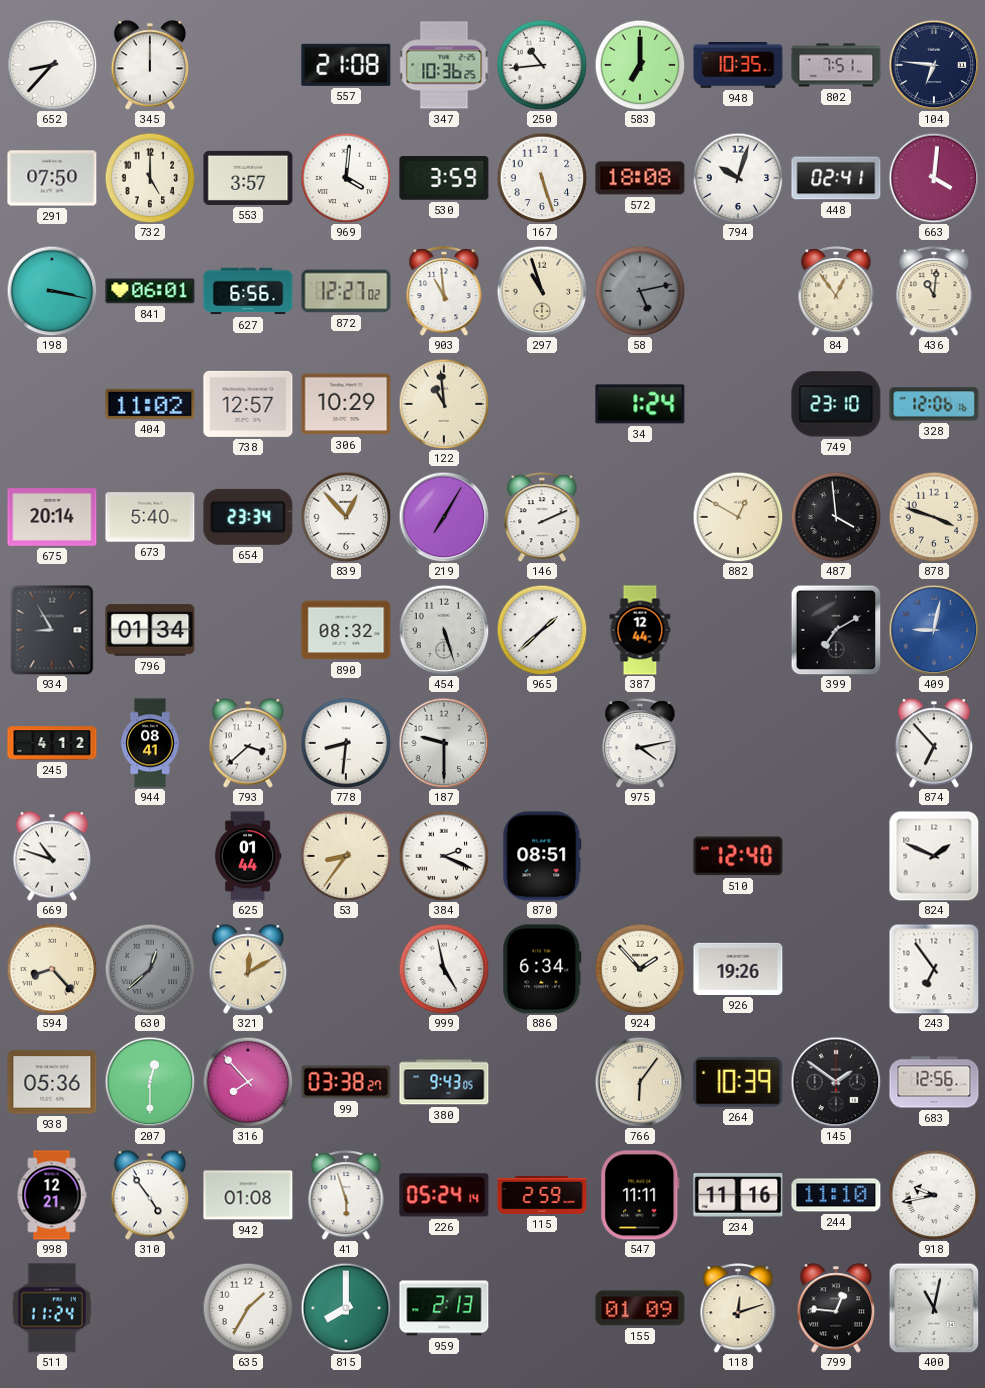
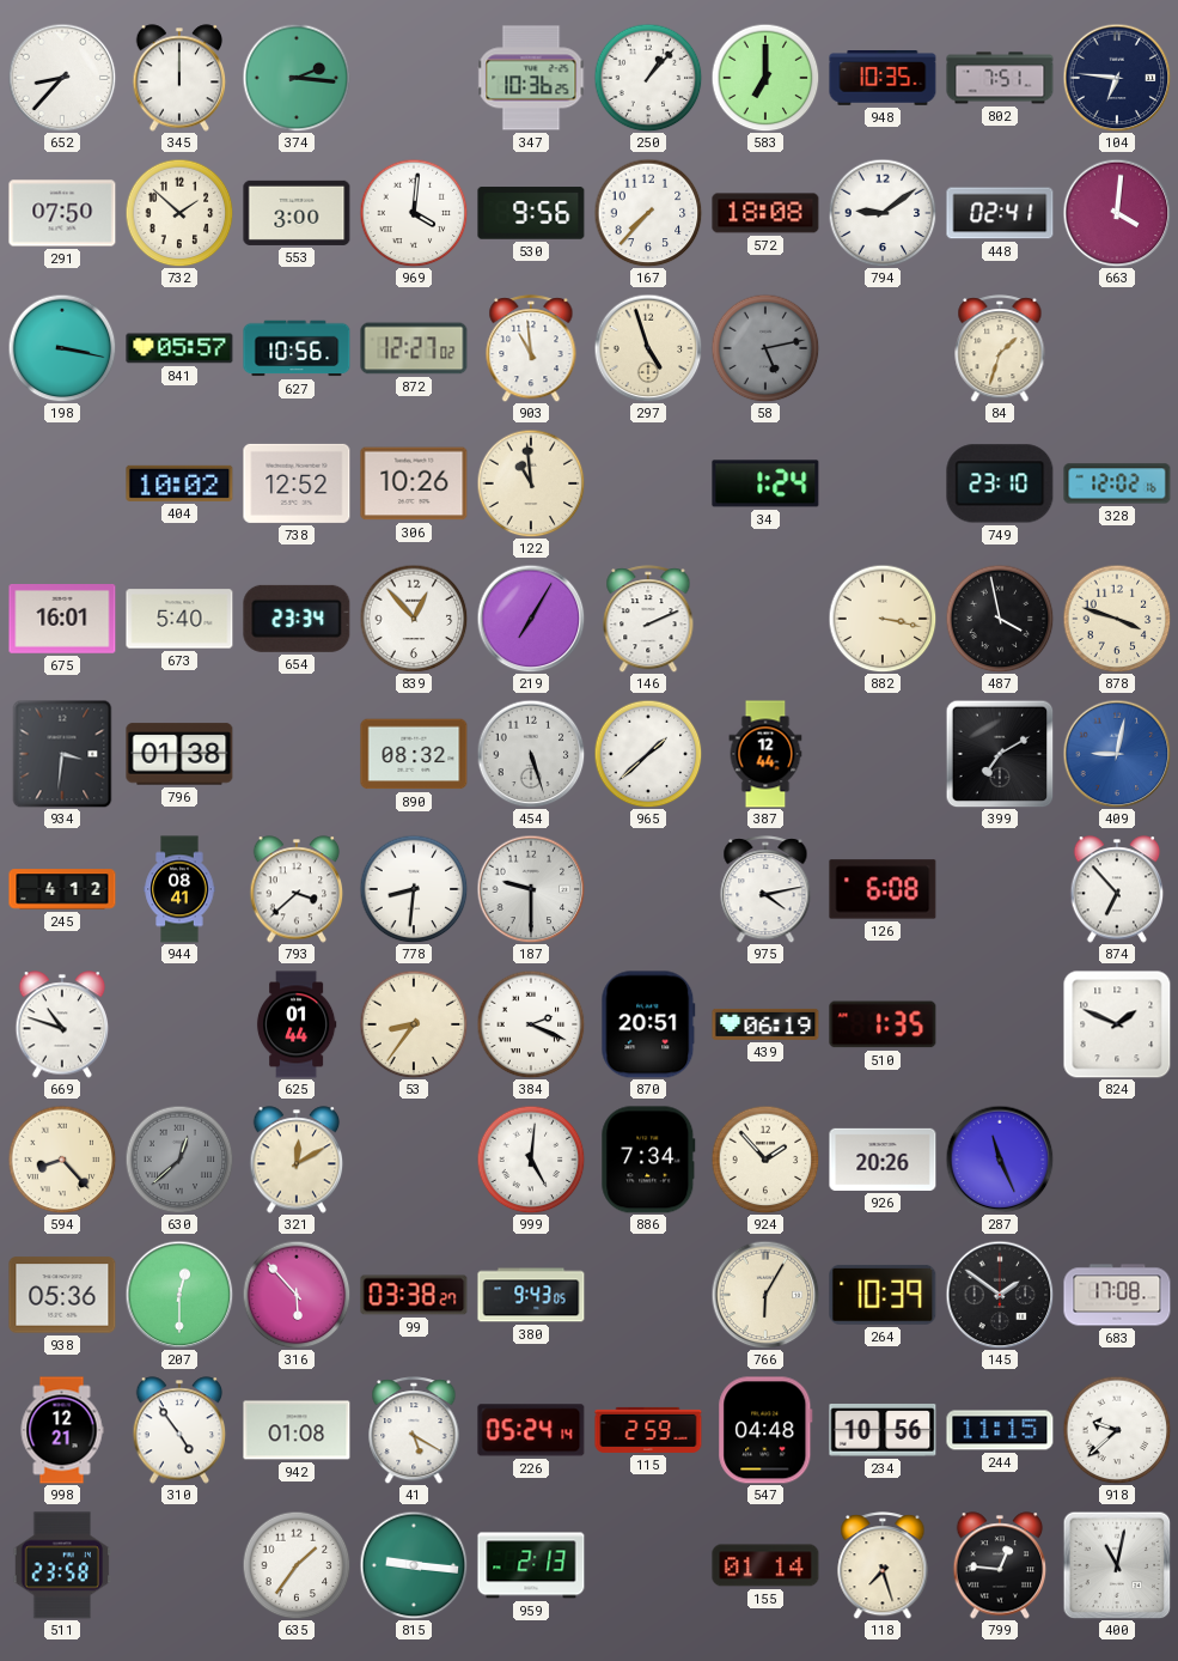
374: none -> 2:16 (297, 78)
557: 21:08 -> none (346, 65)
250: 10:44 -> 1:07 (648, 78)
732: 5:00 -> 1:52 (179, 213)
553: 3:57 -> 3:00 (297, 213)
530: 3:59 -> 9:56 (531, 213)
167: 5:27 -> 7:37 (648, 213)
794: 10:03 -> 9:09 (883, 213)
841: 06:01 -> 05:57 (179, 348)
627: 6:56 -> 10:56 (297, 348)
297: 10:57 -> 4:57 (648, 348)
84: 12:54 -> 1:33 (1000, 348)
436: 11:01 -> none (934, 291)
404: 11:02 -> 10:02 (179, 483)
738: 12:57 -> 12:52 (297, 483)
306: 10:29 -> 10:26 (414, 483)
328: 12:06 -> 12:02 (1117, 483)
675: 20:14 -> 16:01 (62, 620)
882: 12:50 -> 3:17 (883, 619)
487: 3:59 -> 3:58 (1000, 619)
934: 8:55 -> 3:31 (62, 754)
796: 01:34 -> 01:38 (179, 754)
126: none -> 6:08 (883, 889)
870: 08:51 -> 20:51 (648, 1024)
439: none -> 06:19 (765, 1024)
510: 12:40 -> 1:35 (883, 1024)
999: 4:58 -> 5:01 (531, 1160)
886: 6:34 -> 7:34 (648, 1160)
926: 19:26 -> 20:26 (883, 1160)
287: none -> 11:26 (1000, 1160)
243: 6:54 -> none (934, 969)
316: 7:53 -> 5:53 (297, 1295)
766: 6:06 -> 6:05 (765, 1295)
683: 12:56 -> 17:08 (1117, 1295)
41: 5:57 -> 5:20 (414, 1430)
547: 11:11 -> 04:48 (765, 1430)
234: 11:16 -> 10:56 (883, 1431)
244: 11:10 -> 11:15 (1000, 1430)
918: 9:43 -> 9:38 (1117, 1430)
511: 11:24 -> 23:58 (61, 1565)
635: 1:35 -> 1:36 (297, 1565)
815: 8:00 -> 9:16 (414, 1565)
155: 01:09 -> 01:14 (765, 1565)
118: 12:12 -> 7:27 (883, 1565)
